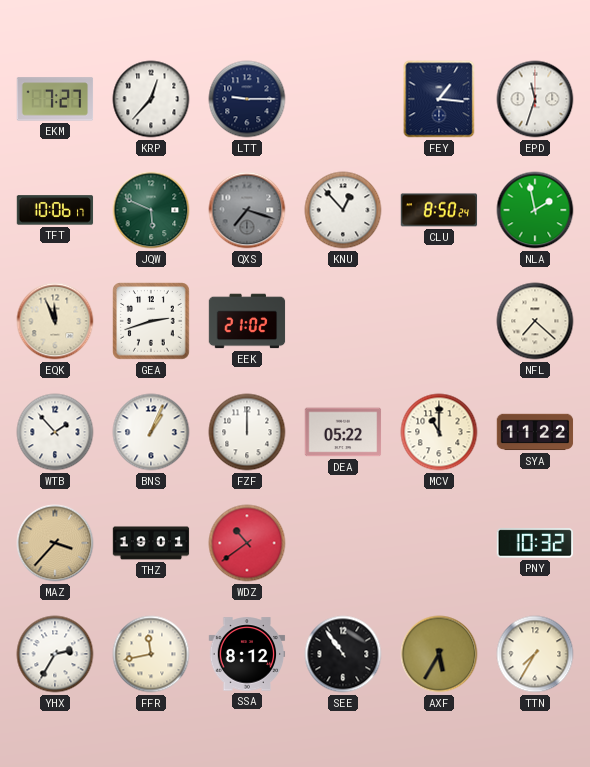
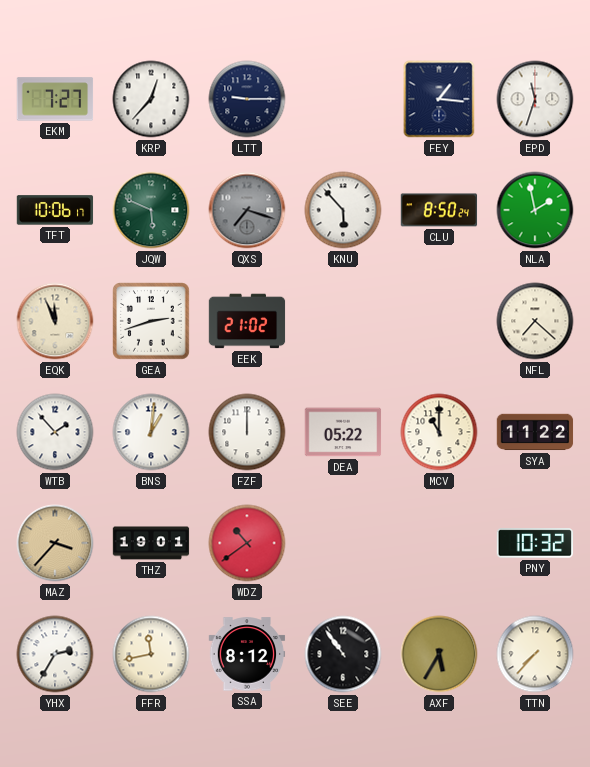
KNU: 12:53 -> 5:53 (343, 210)
BNS: 1:04 -> 1:01 (151, 432)
TTN: 7:35 -> 7:37 (535, 654)
